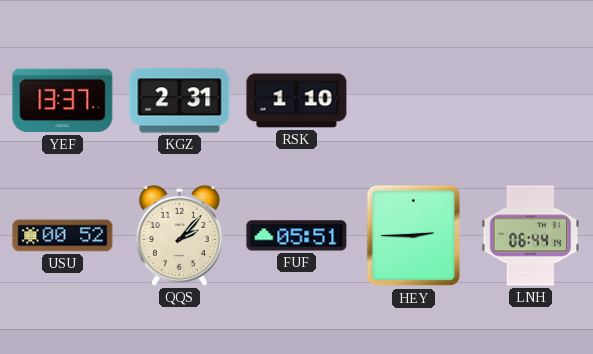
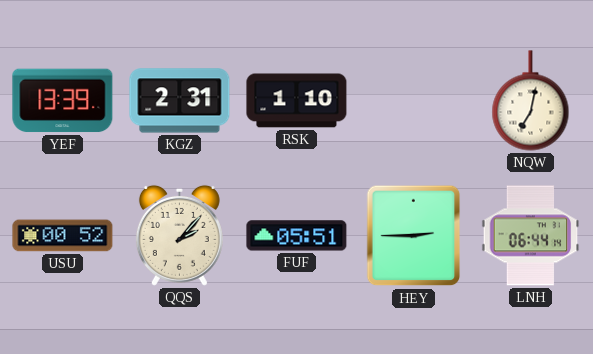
YEF: 13:37 -> 13:39 (63, 101)
NQW: none -> 7:02 (531, 101)
